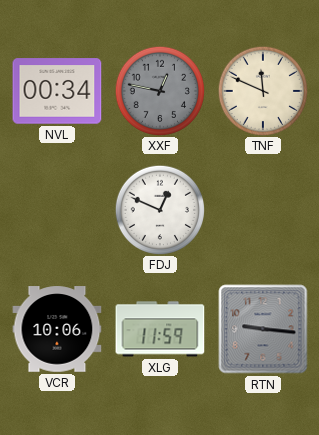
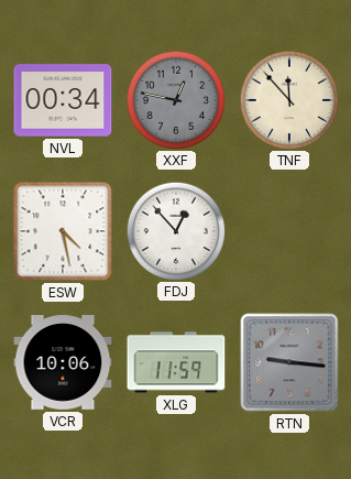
TNF: 11:49 -> 11:53 (288, 99)
ESW: none -> 4:28 (63, 231)
FDJ: 12:49 -> 12:53 (175, 230)
